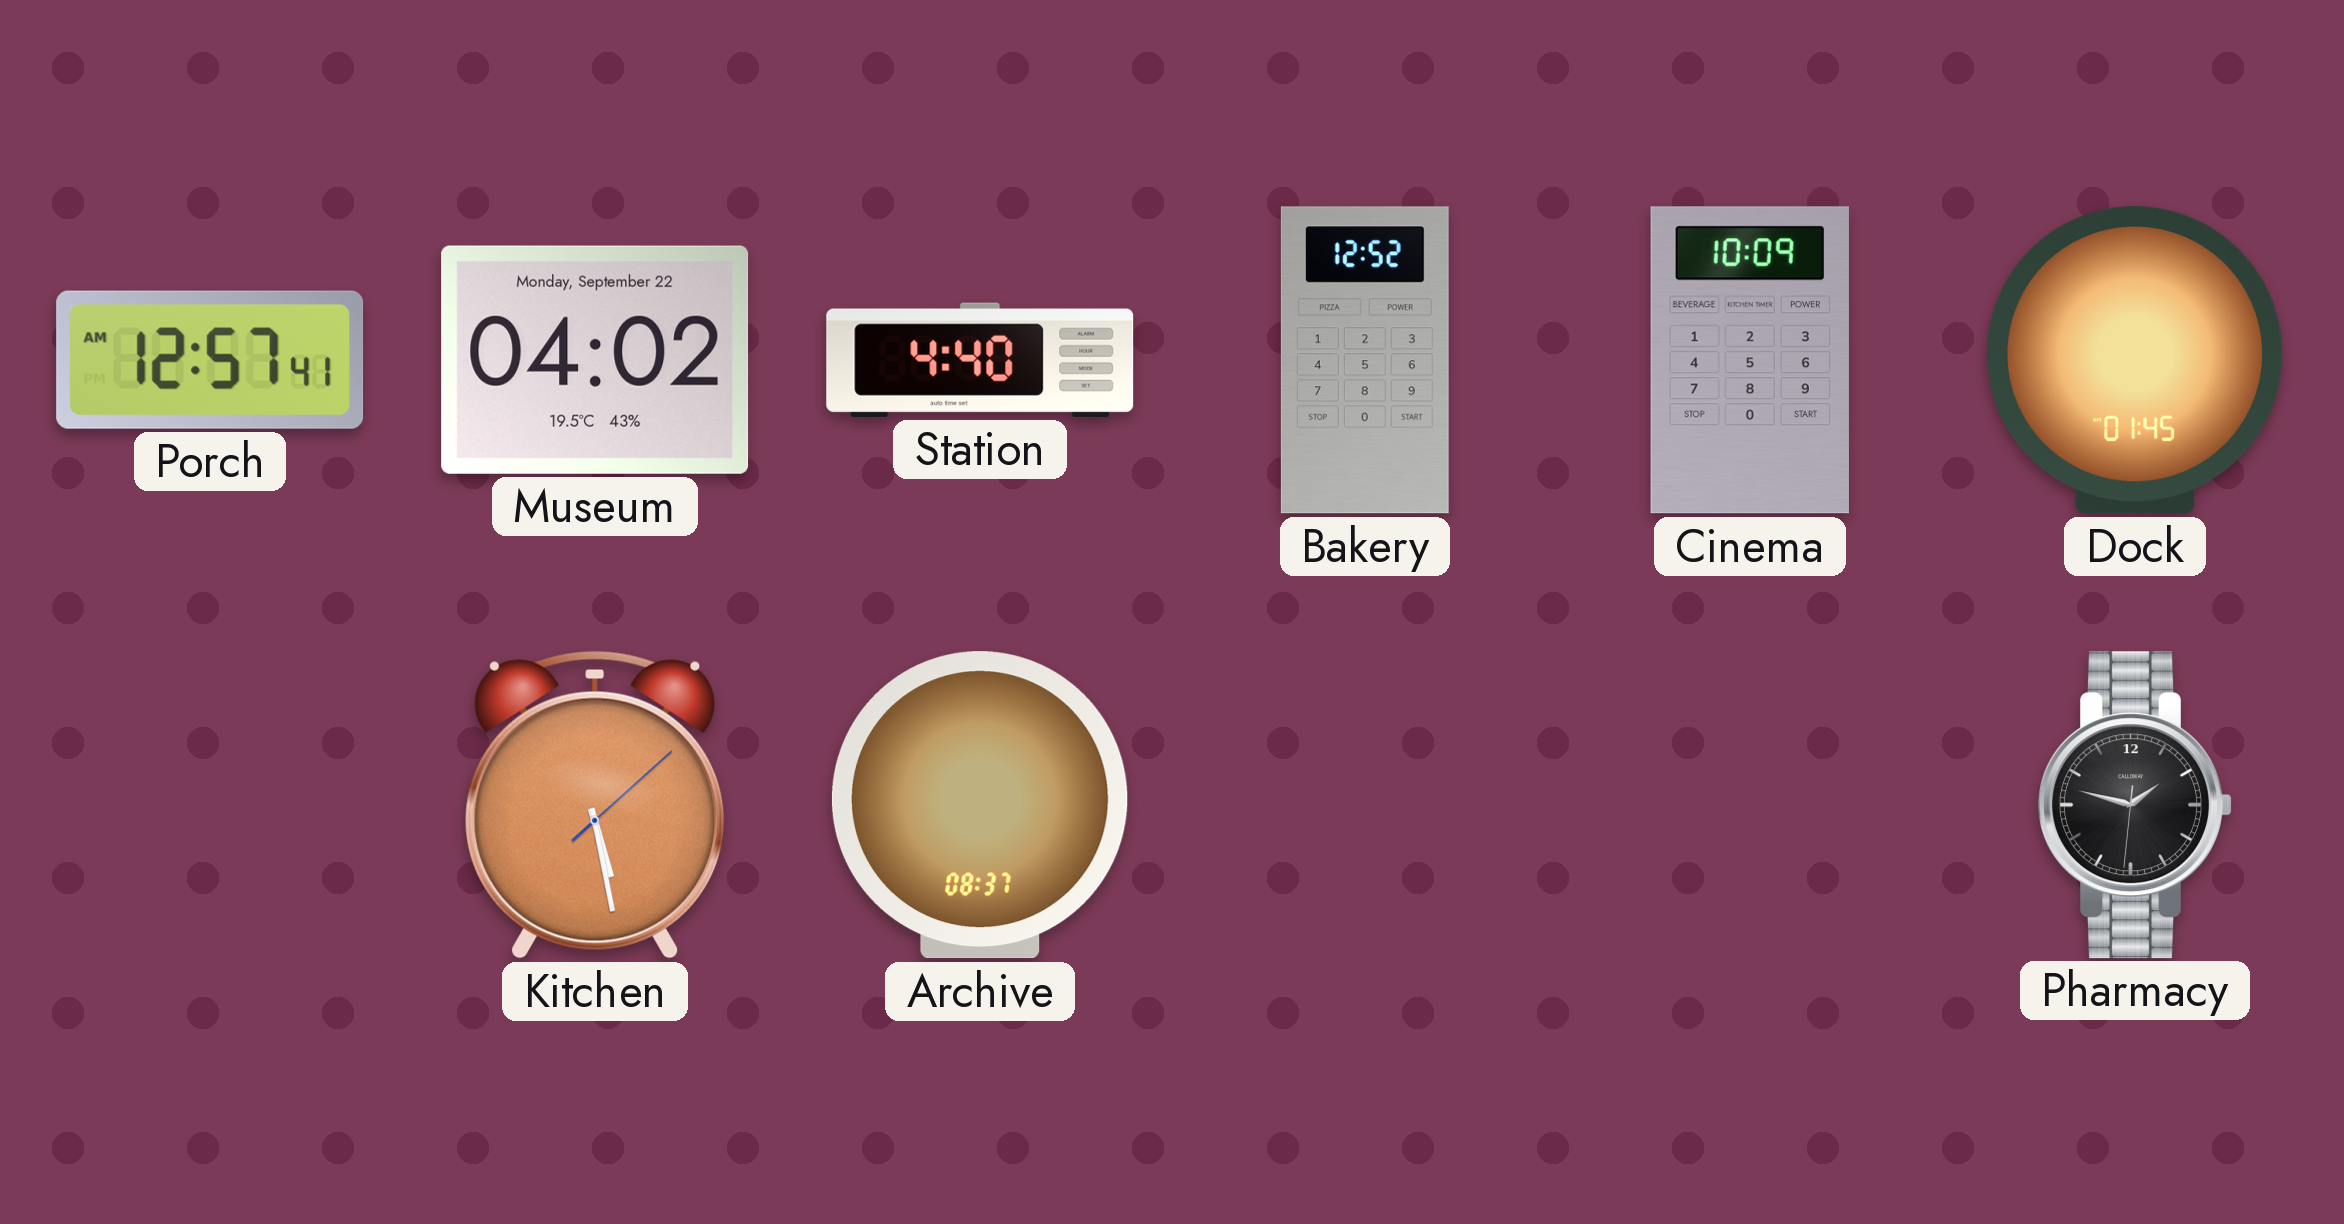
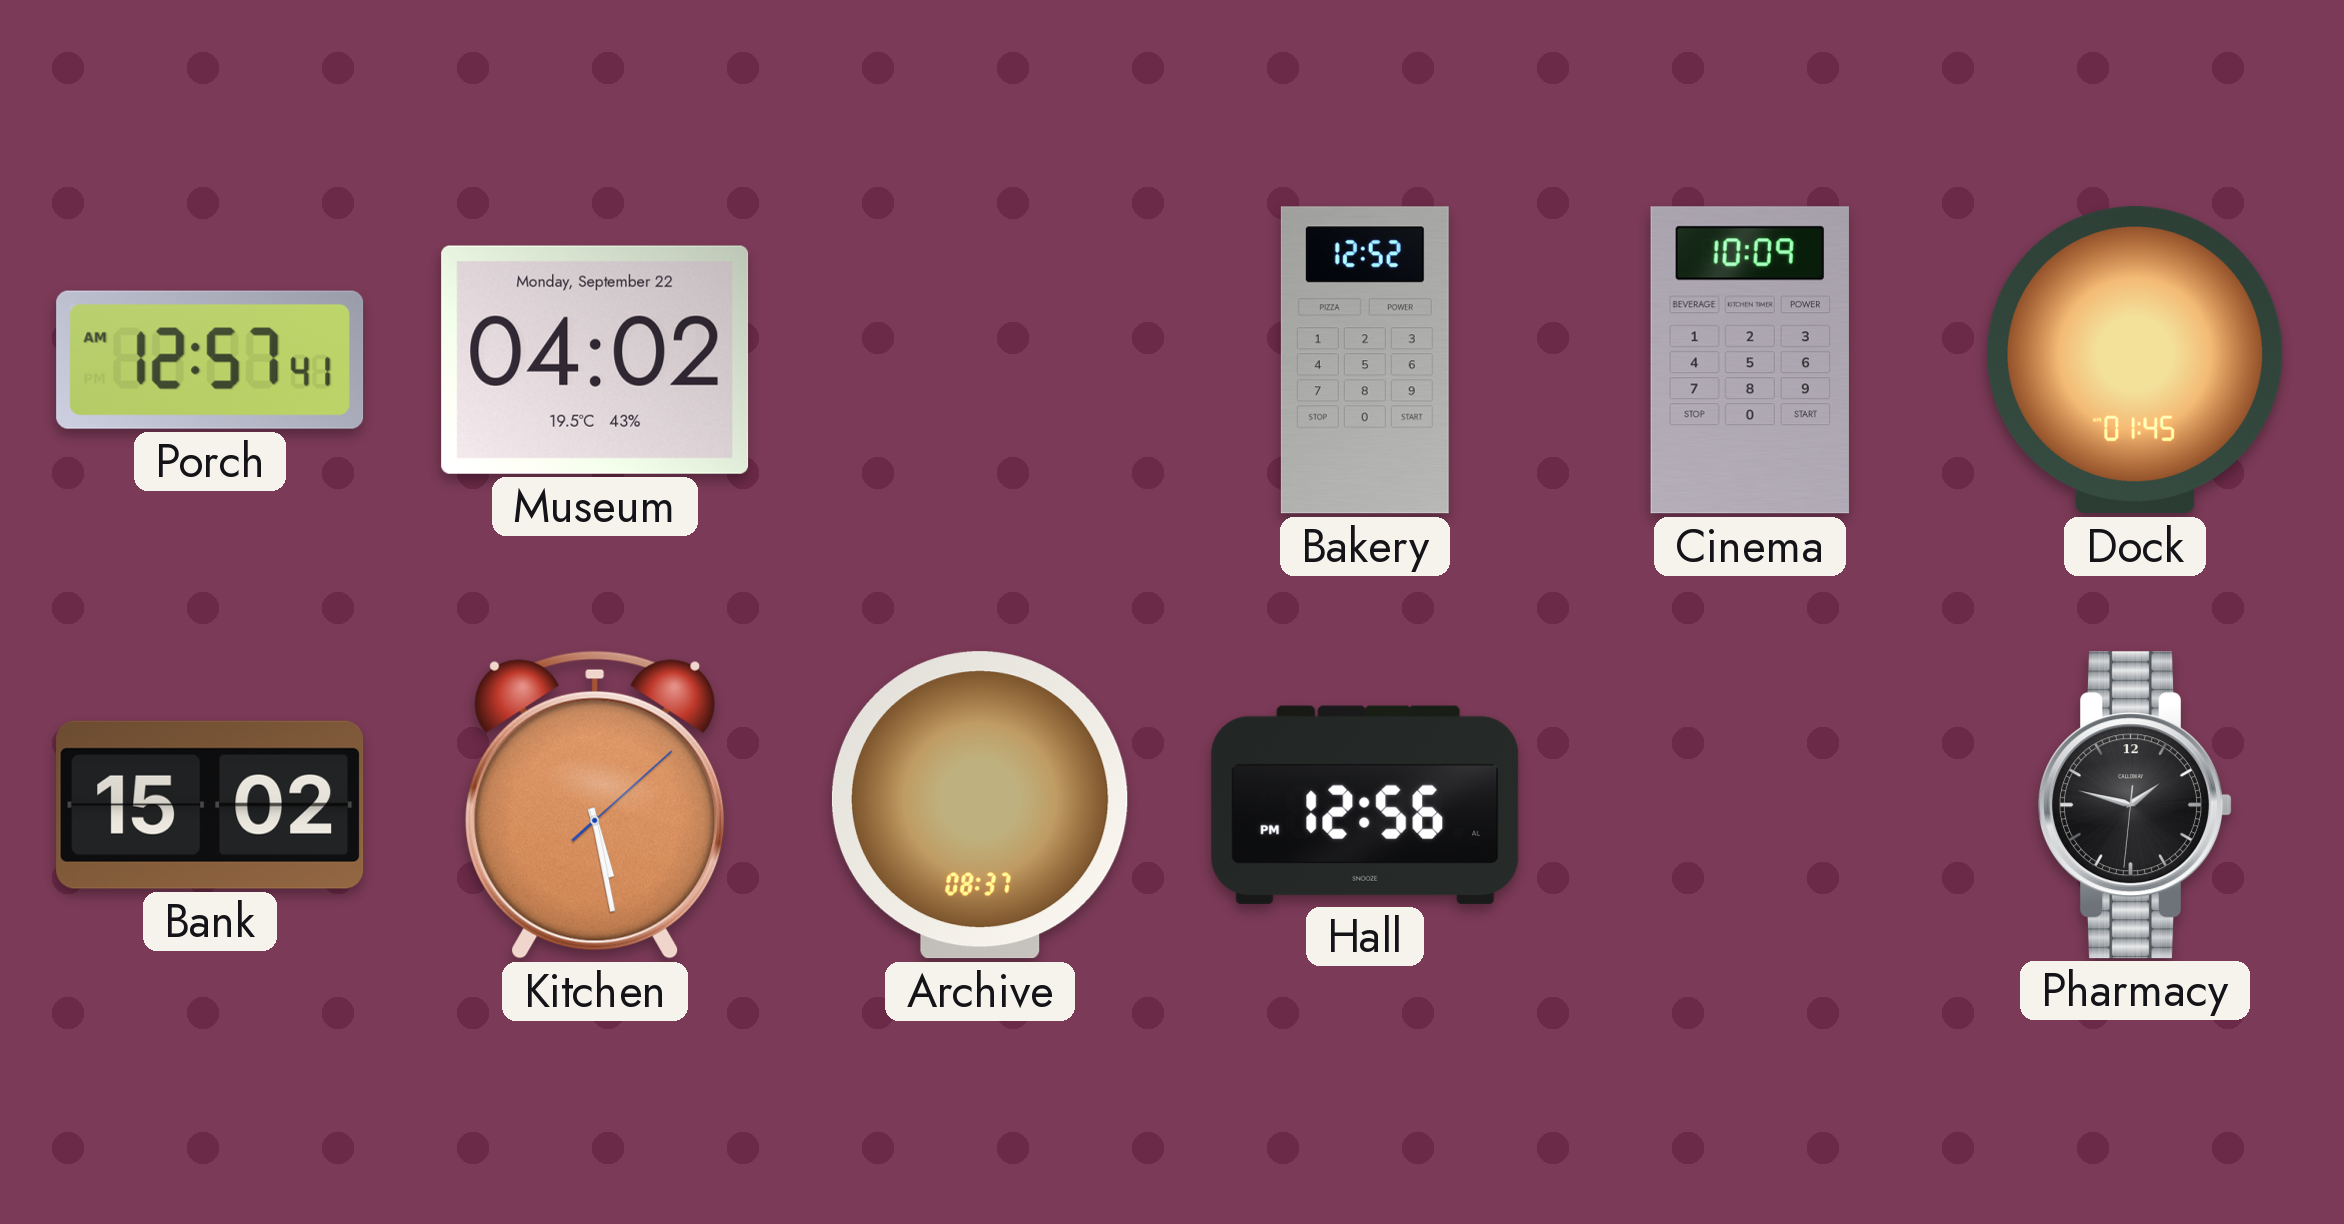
Station: 4:40 -> none (980, 360)
Bank: none -> 15:02 (210, 805)
Hall: none -> 12:56 (1365, 805)
